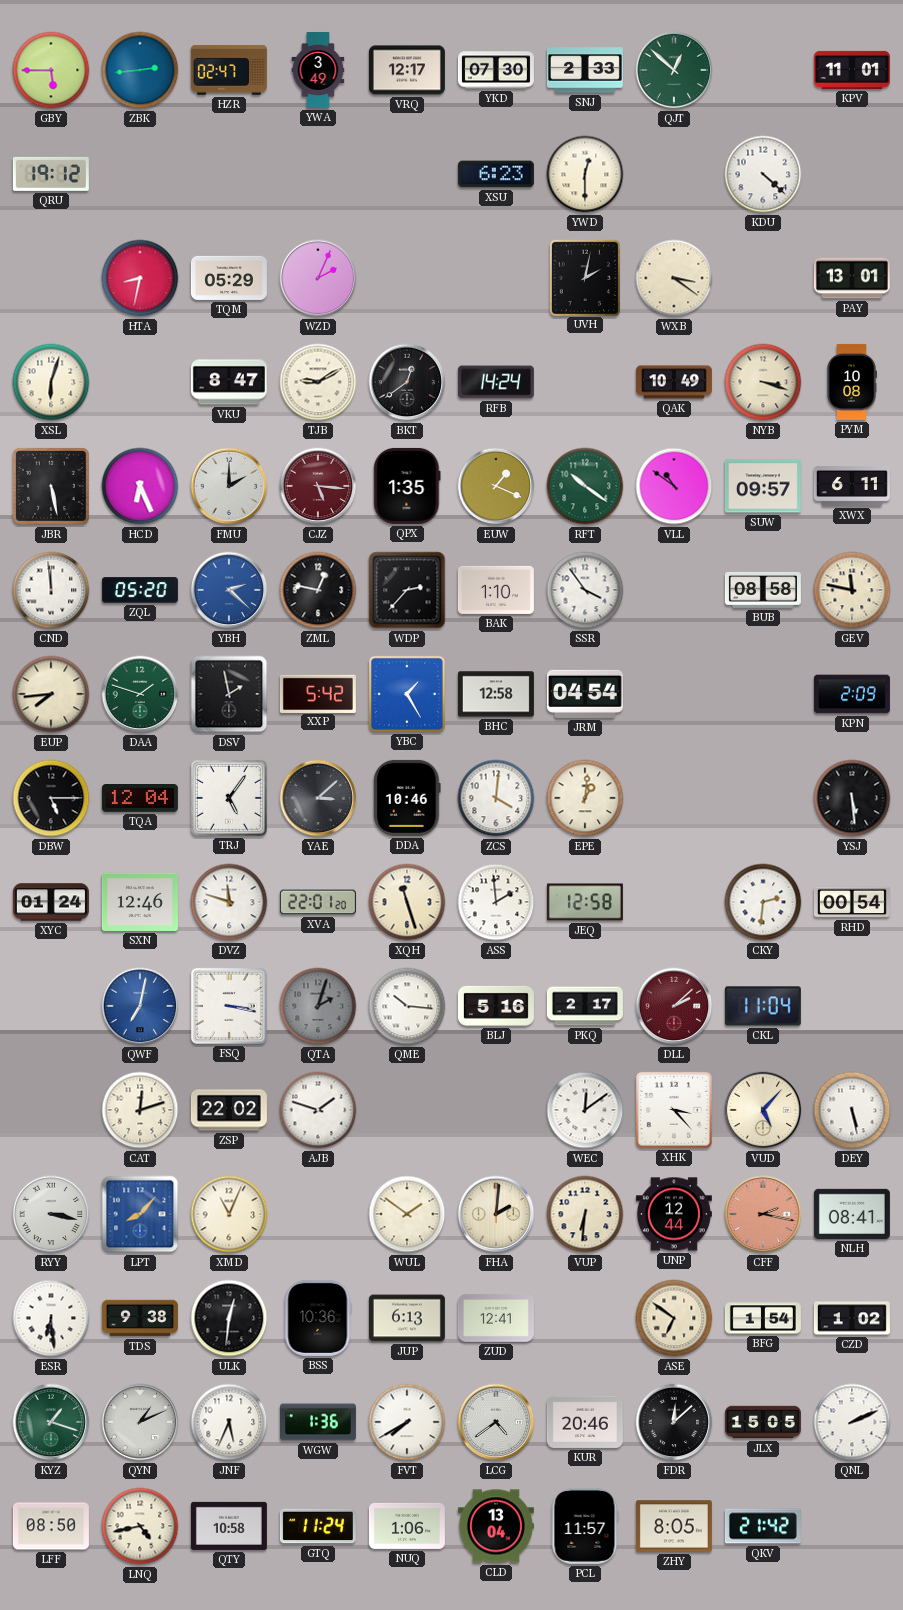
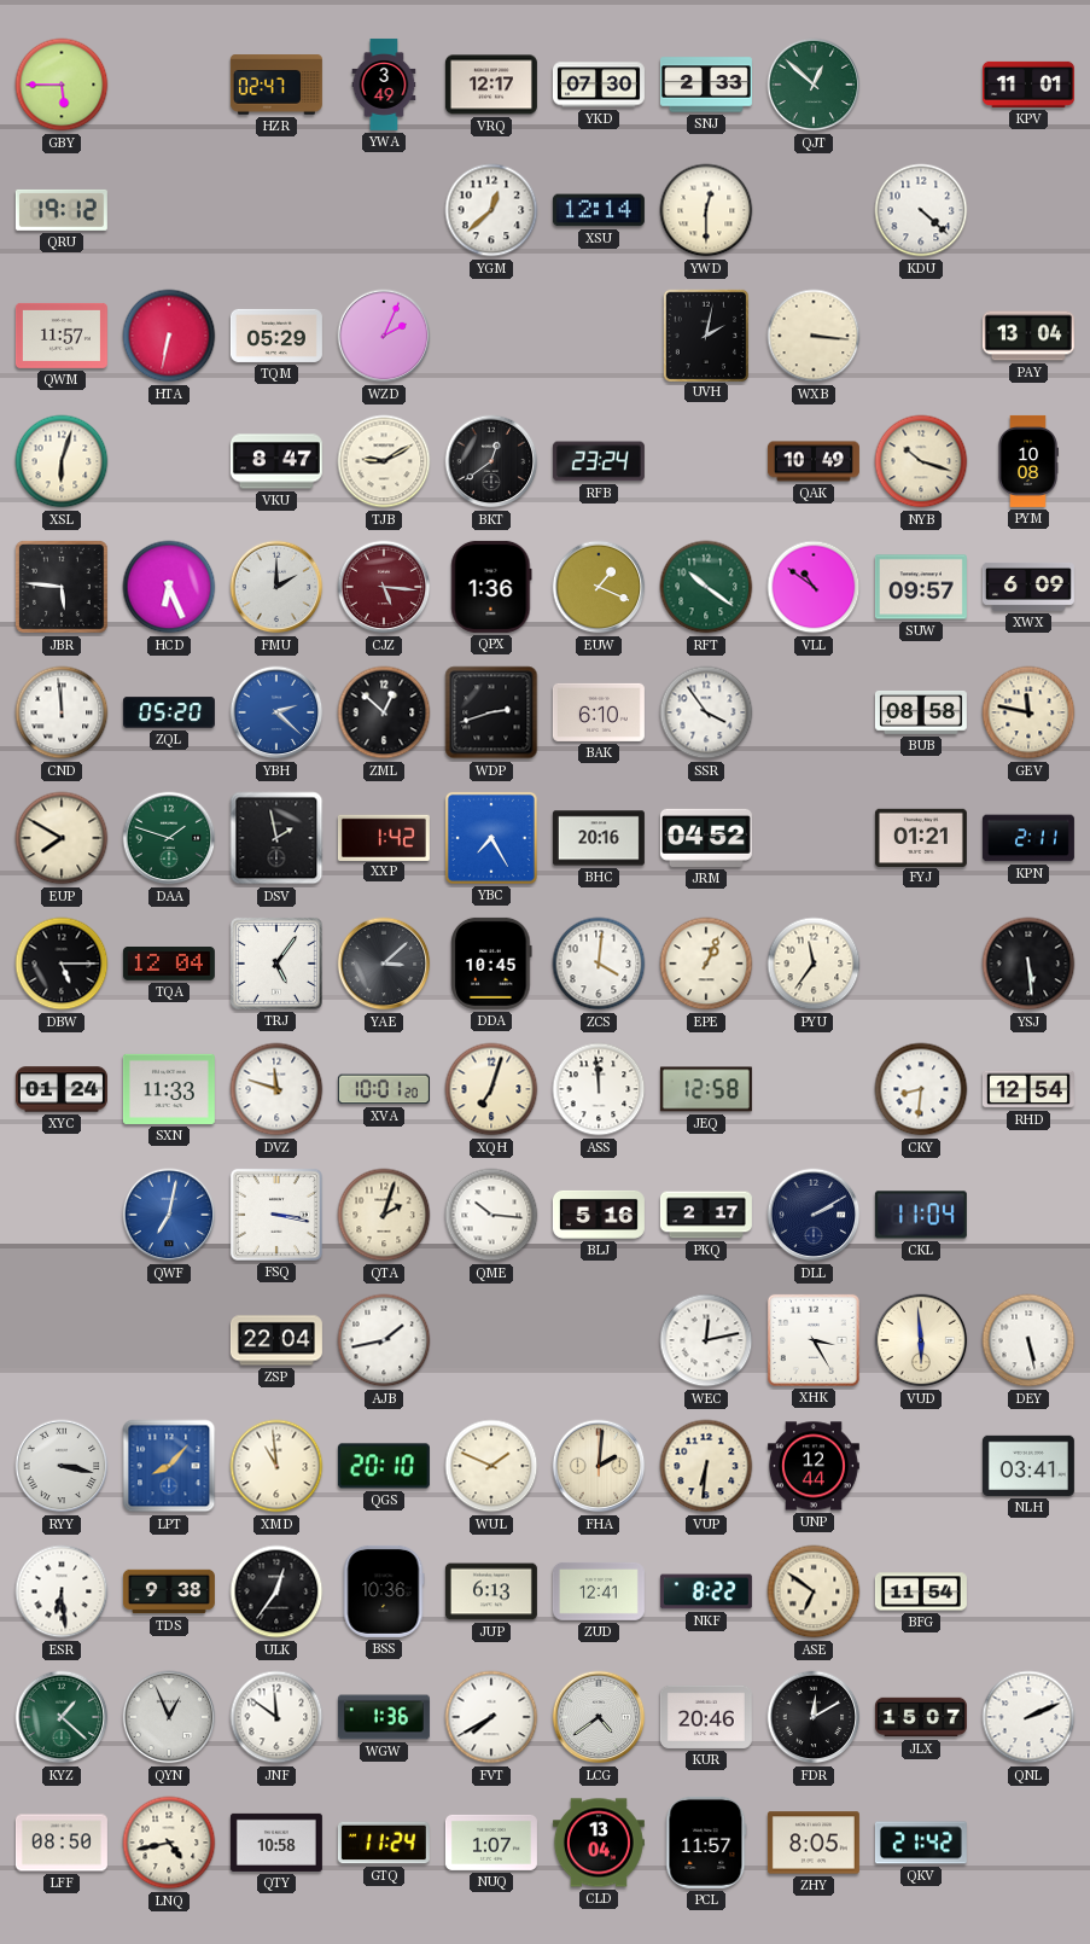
ZBK: 2:44 -> none (140, 70)
YGM: none -> 12:38 (491, 210)
XSU: 6:23 -> 12:14 (599, 210)
QWM: none -> 11:57 (62, 336)
HTA: 8:32 -> 6:32 (169, 336)
WXB: 3:21 -> 3:16 (814, 336)
PAY: 13:01 -> 13:04 (1028, 336)
RFB: 14:24 -> 23:24 (599, 461)
NYB: 3:18 -> 10:18 (921, 461)
JBR: 5:28 -> 5:46 (62, 587)
QPX: 1:35 -> 1:36 (491, 587)
XWX: 6:11 -> 6:09 (1028, 587)
ZML: 12:47 -> 12:52 (384, 712)
WDP: 2:37 -> 2:42 (491, 712)
BAK: 1:10 -> 6:10 (599, 712)
EUP: 7:44 -> 7:50 (62, 838)
XXP: 5:42 -> 1:42 (384, 837)
YBC: 1:25 -> 7:25 (491, 838)
BHC: 12:58 -> 20:16 (599, 838)
JRM: 04:54 -> 04:52 (706, 838)
FYJ: none -> 01:21 (921, 837)
KPN: 2:09 -> 2:11 (1028, 838)
DDA: 10:46 -> 10:45 (491, 964)
EPE: 1:01 -> 1:04 (706, 964)
PYU: none -> 11:36 (814, 964)
SXN: 12:46 -> 11:33 (169, 1089)
XVA: 22:01 -> 10:01 (384, 1089)
XQH: 11:27 -> 7:03 (491, 1089)
ASS: 1:59 -> 11:59 (599, 1089)
CKY: 2:31 -> 8:31 (921, 1089)
RHD: 00:54 -> 12:54 (1028, 1089)
QTA dial: grey -> cream (384, 1215)
DLL: 2:08 -> 2:10 (814, 1215)
DLL dial: burgundy -> navy (814, 1215)
CAT: 12:12 -> none (140, 1110)
ZSP: 22:02 -> 22:04 (276, 1340)
AJB: 1:48 -> 1:43 (384, 1340)
WEC: 12:09 -> 12:13 (706, 1340)
XHK: 3:23 -> 3:25 (814, 1340)
VUD: 5:07 -> 5:59 (921, 1340)
XMD: 11:04 -> 10:59 (276, 1466)
QGS: none -> 20:10 (384, 1466)
WUL: 1:51 -> 1:49 (491, 1466)
CFF: 2:17 -> none (763, 1214)
NLH: 08:41 -> 03:41 (1028, 1466)
ULK: 12:31 -> 12:36 (276, 1591)
NKF: none -> 8:22 (706, 1591)
BFG: 1:54 -> 11:54 (921, 1591)
CZD: 1:02 -> none (852, 1318)
KYZ: 1:18 -> 1:22 (62, 1717)
QYN: 1:11 -> 12:56 (169, 1717)
JNF: 5:34 -> 11:51 (276, 1717)
FDR: 12:08 -> 12:10 (814, 1717)
JLX: 15:05 -> 15:07 (921, 1717)
NUQ: 1:06 -> 1:07 (491, 1843)
